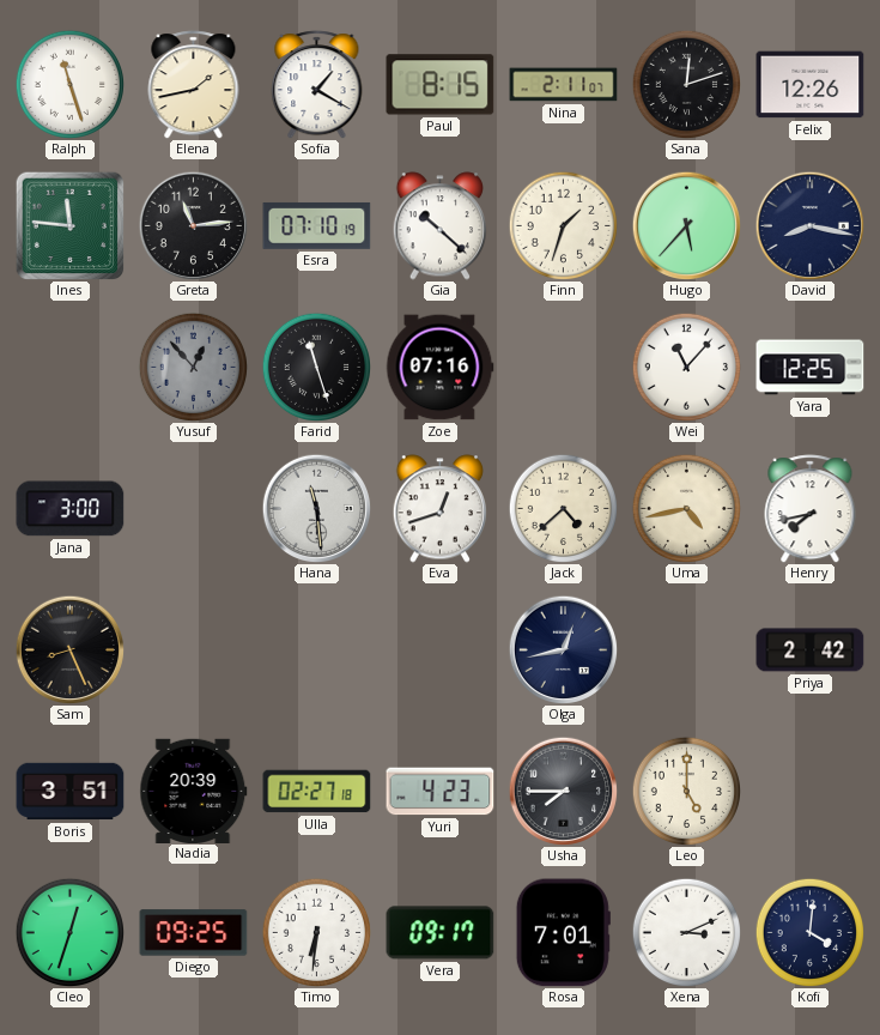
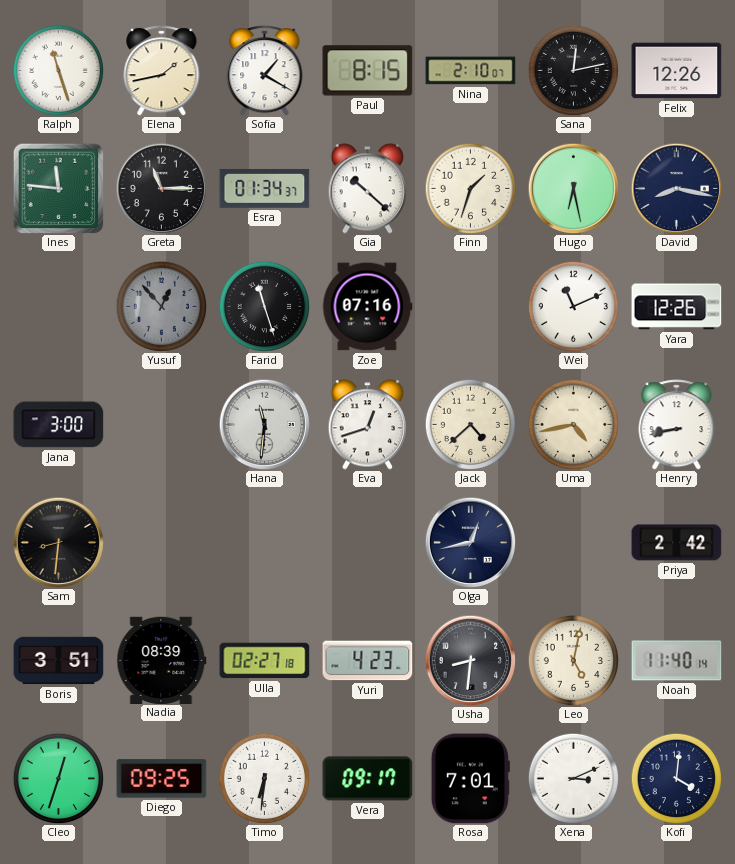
Nina: 2:11 -> 2:10 (471, 71)
Sana: 12:12 -> 12:13 (573, 70)
Greta: 11:14 -> 11:15 (161, 188)
Esra: 07:10 -> 01:34 (265, 188)
Hugo: 5:37 -> 6:28 (573, 188)
Wei: 11:07 -> 11:11 (573, 306)
Yara: 12:25 -> 12:26 (677, 307)
Hana: 11:29 -> 11:31 (264, 424)
Henry: 7:43 -> 8:43 (677, 425)
Sam: 8:26 -> 8:31 (58, 542)
Nadia: 20:39 -> 08:39 (162, 660)
Usha: 7:45 -> 8:31 (470, 660)
Leo: 5:00 -> 5:02 (573, 660)
Noah: none -> 11:40 (677, 661)
